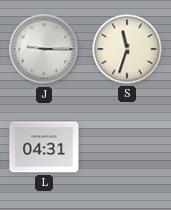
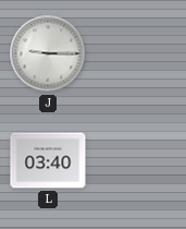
S: 11:33 -> none (127, 49)
L: 04:31 -> 03:40 (48, 160)
